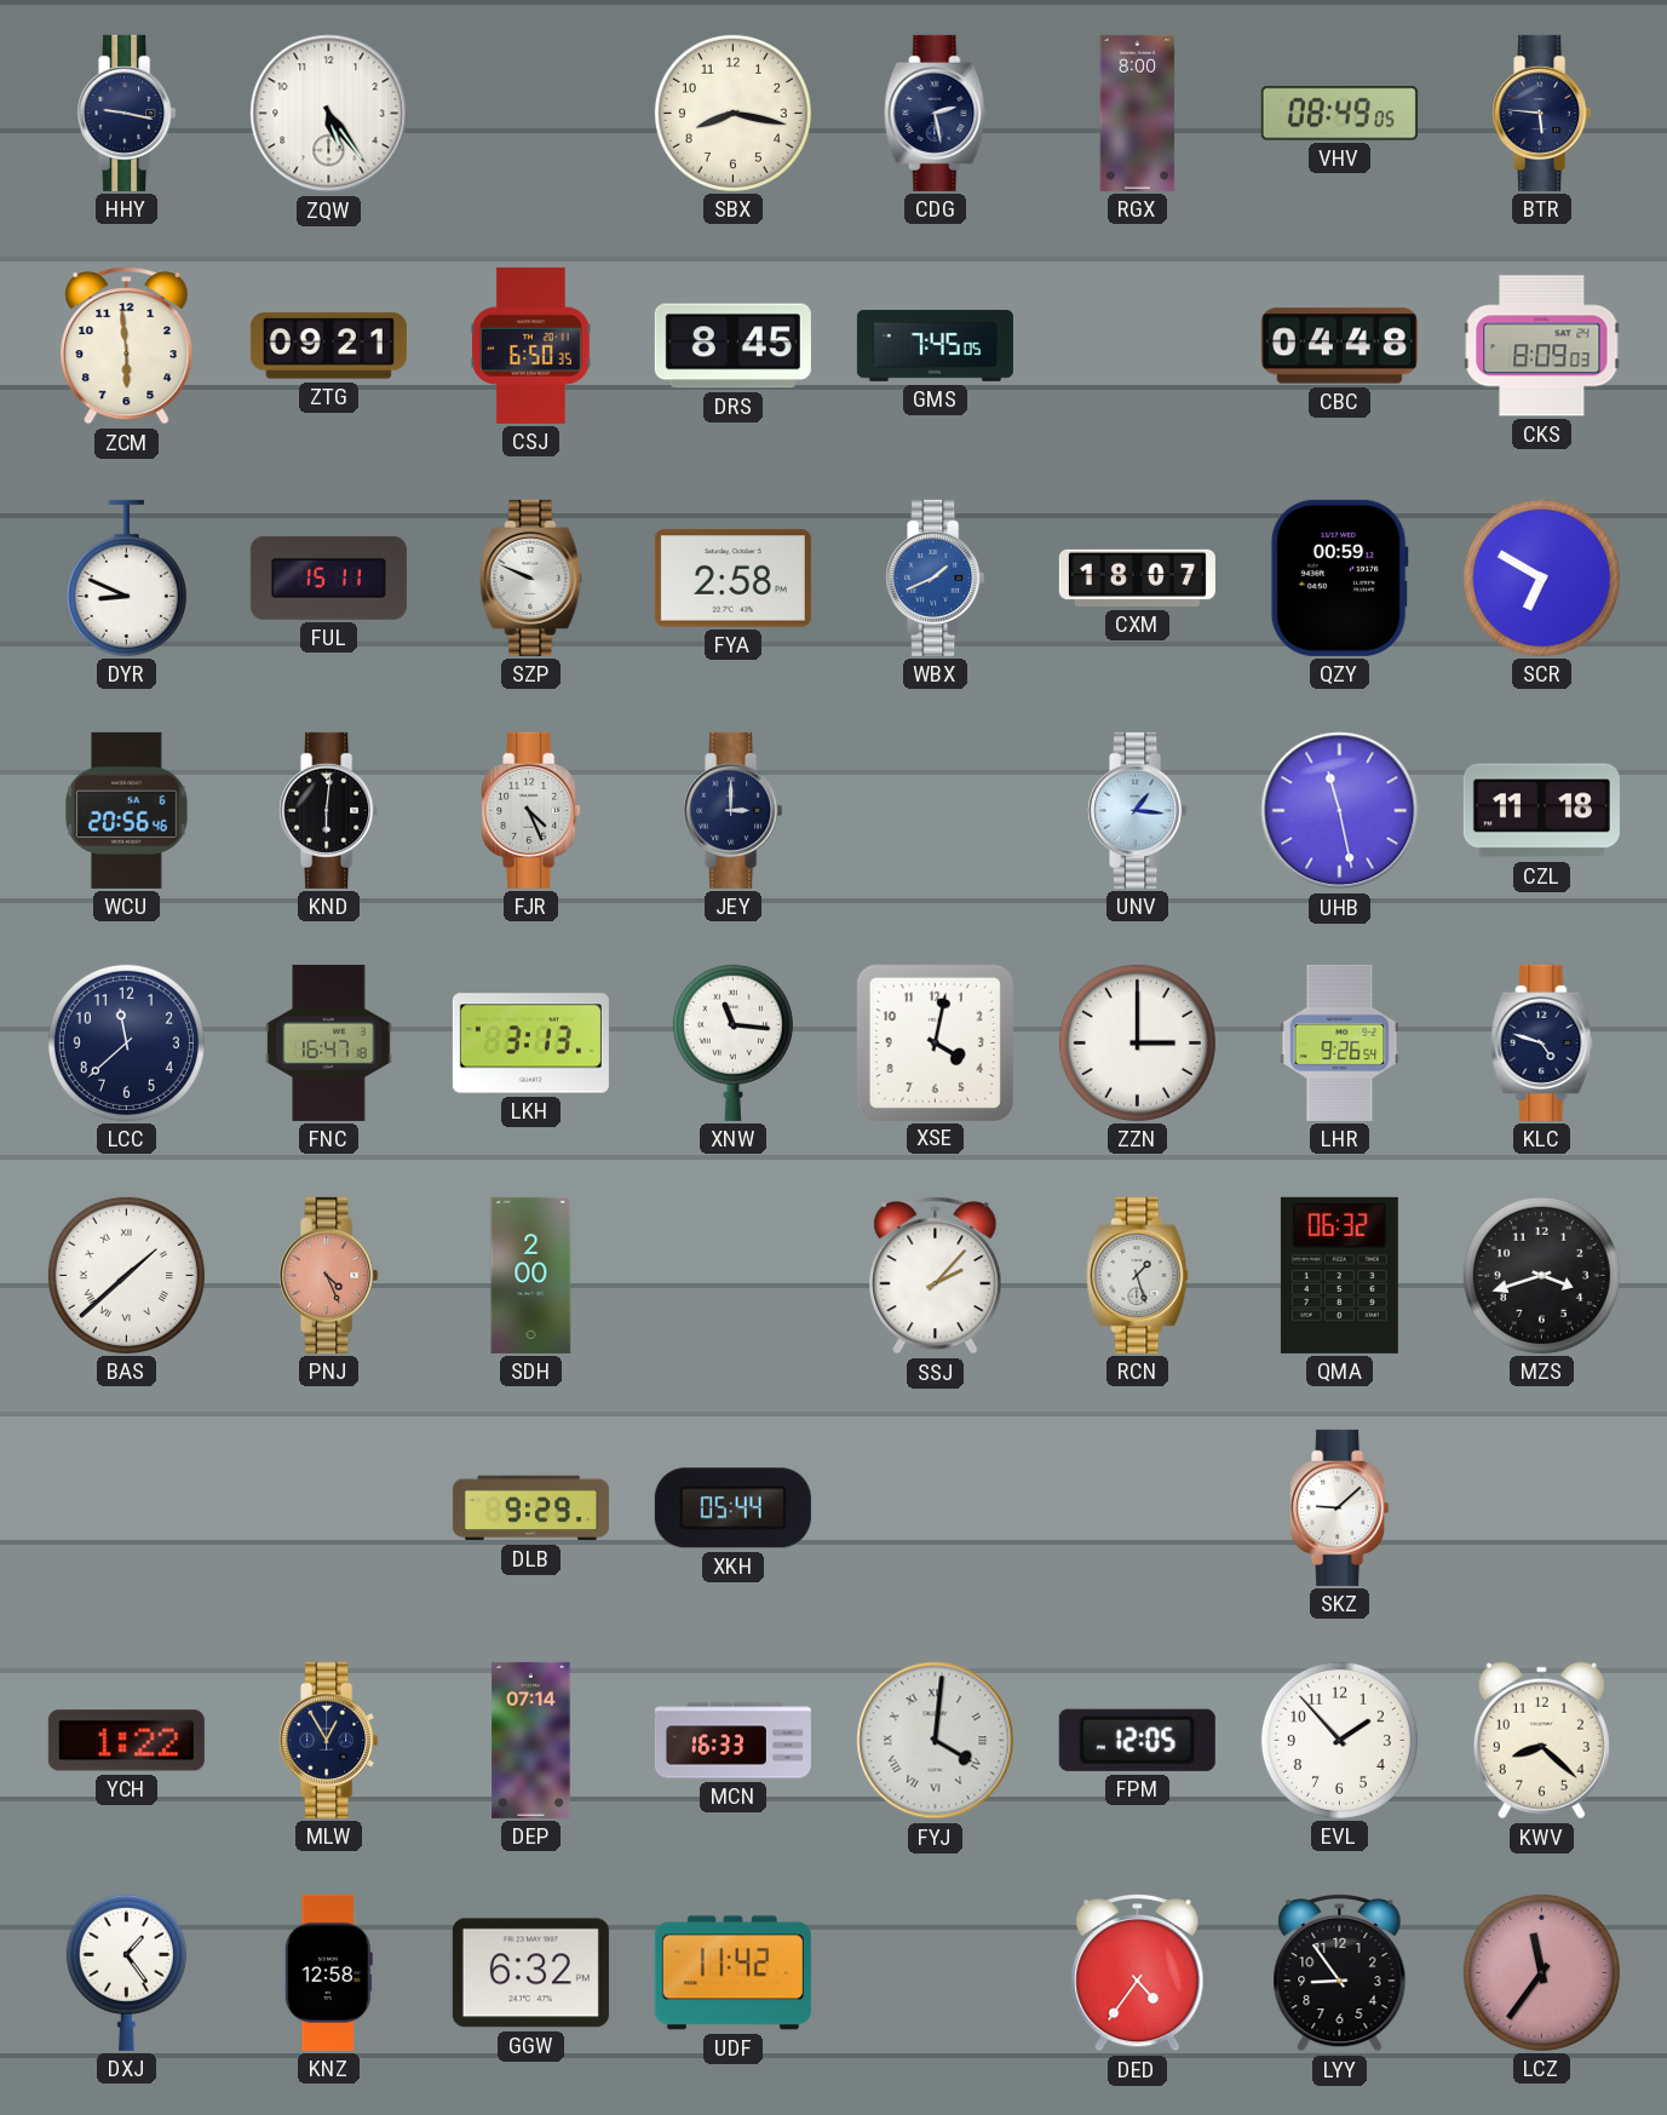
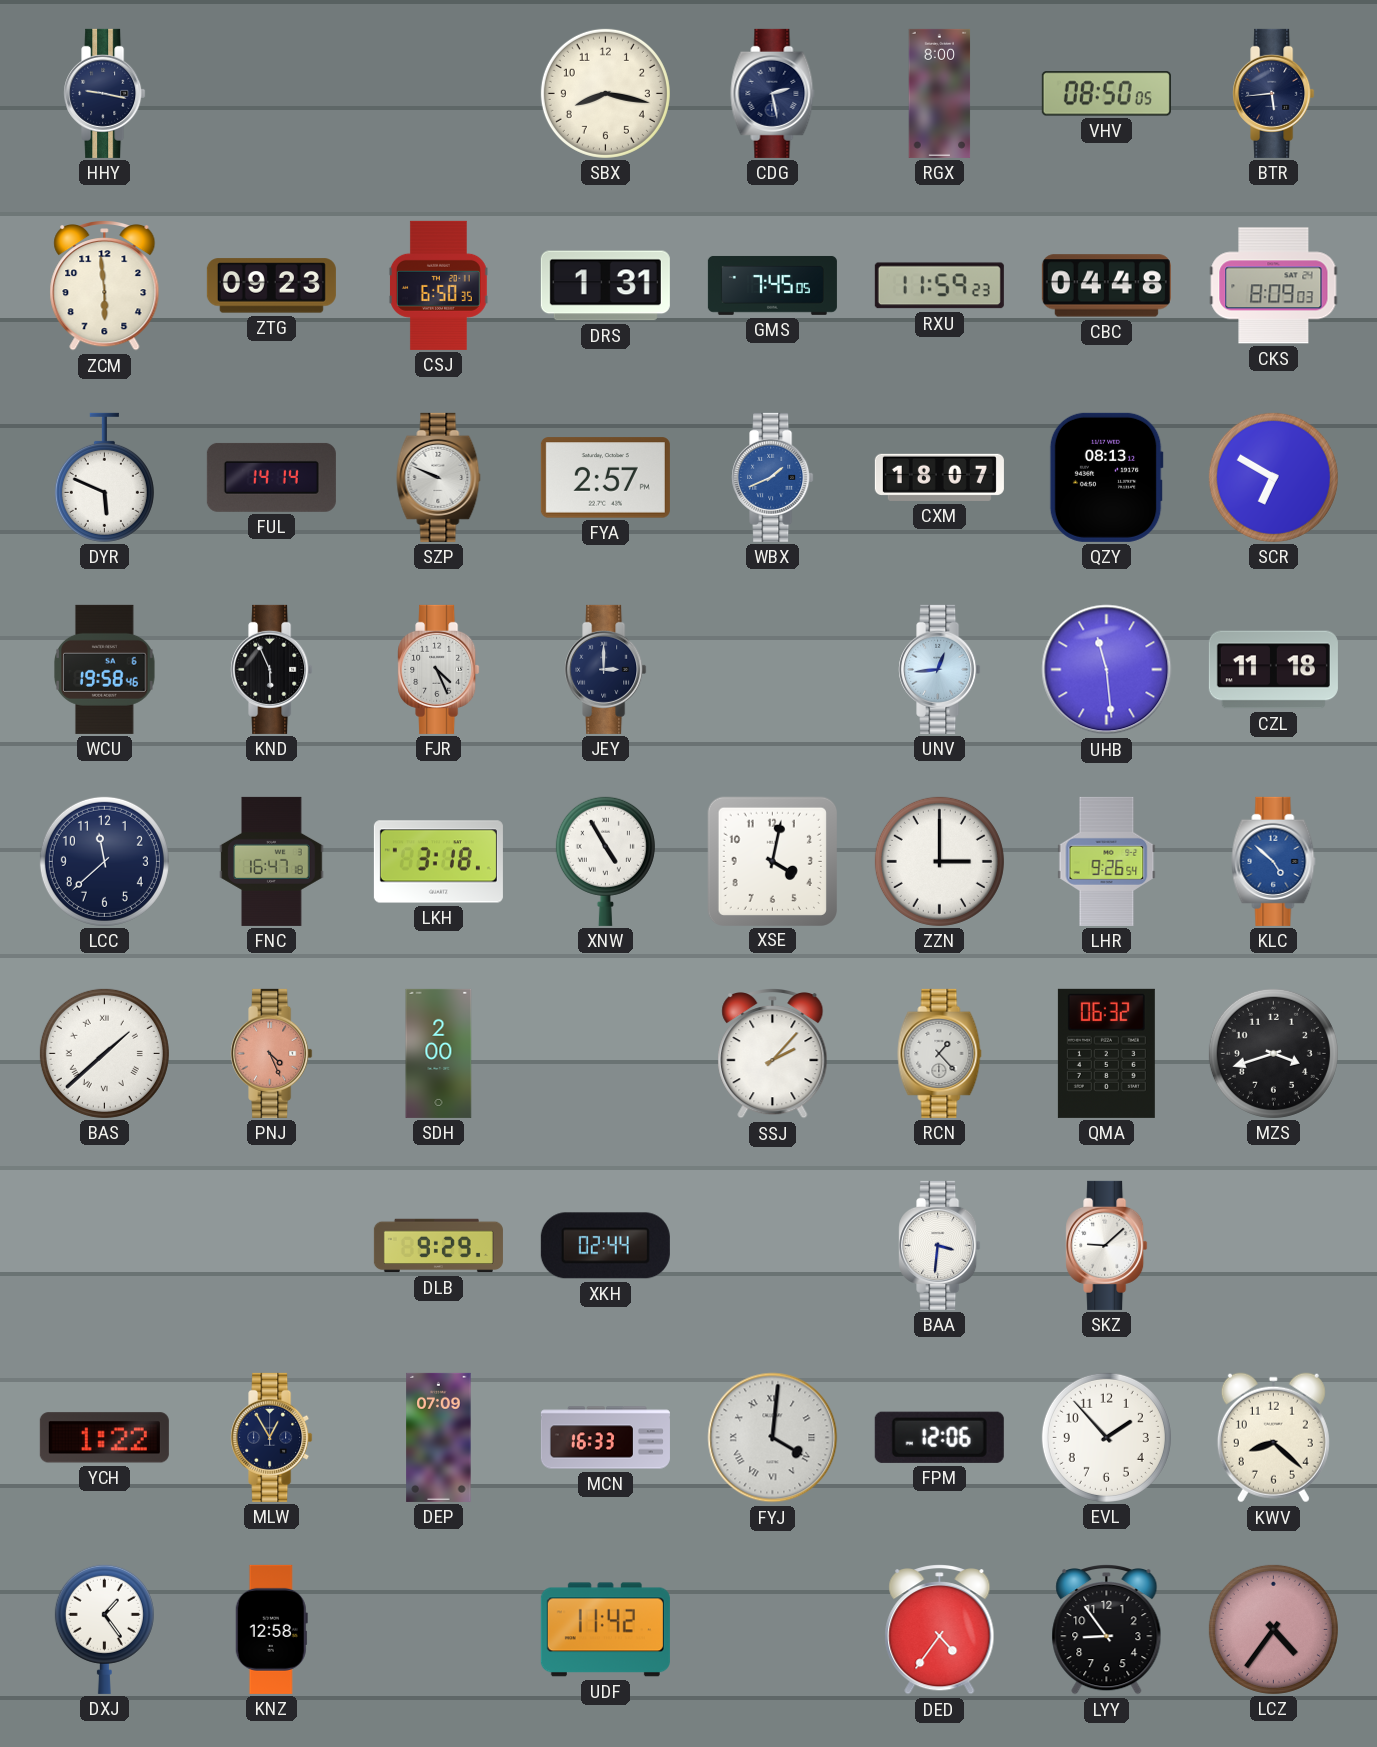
ZQW: 5:24 -> none (329, 114)
VHV: 08:49 -> 08:50 (1106, 94)
BTR: 5:46 -> 5:44 (1274, 93)
ZTG: 09:21 -> 09:23 (271, 286)
DRS: 8:45 -> 1:31 (605, 286)
RXU: none -> 11:59 (939, 286)
DYR: 8:49 -> 5:49 (104, 477)
FUL: 15:11 -> 14:14 (271, 477)
FYA: 2:58 -> 2:57 (605, 478)
QZY: 00:59 -> 08:13 (1106, 477)
WCU: 20:56 -> 19:58 (105, 669)
KND: 6:01 -> 5:56 (272, 669)
UNV: 1:16 -> 12:44 (940, 669)
UHB: 11:28 -> 11:29 (1107, 670)
LKH: 3:13 -> 3:18 (438, 862)
XNW: 11:16 -> 4:55 (605, 861)
KLC: 4:48 -> 4:52 (1274, 861)
KLC dial: navy -> blue (1274, 861)
RCN: 1:27 -> 1:23 (940, 1053)
XKH: 05:44 -> 02:44 (605, 1246)
BAA: none -> 3:31 (940, 1245)
DEP: 07:14 -> 07:09 (439, 1437)
FPM: 12:05 -> 12:06 (939, 1437)
GGW: 6:32 -> none (530, 1973)
LCZ: 11:36 -> 4:36 (1273, 1629)
